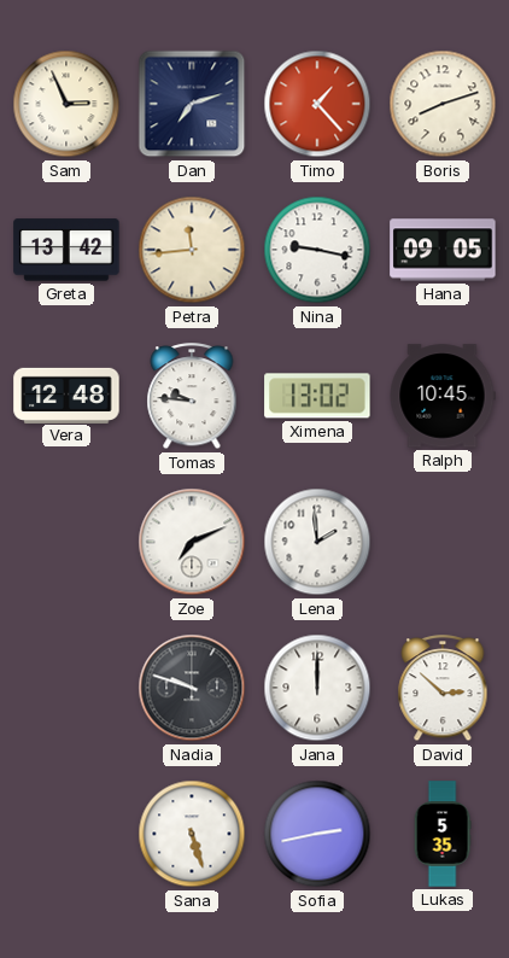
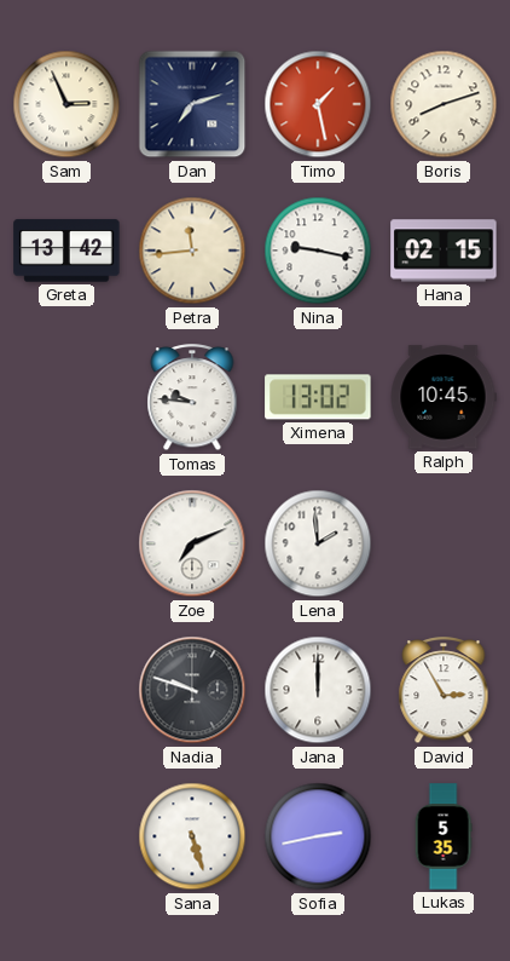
Timo: 1:23 -> 1:28 (318, 104)
Hana: 09:05 -> 02:15 (444, 251)
Vera: 12:48 -> none (66, 395)
David: 2:52 -> 2:55 (444, 691)
